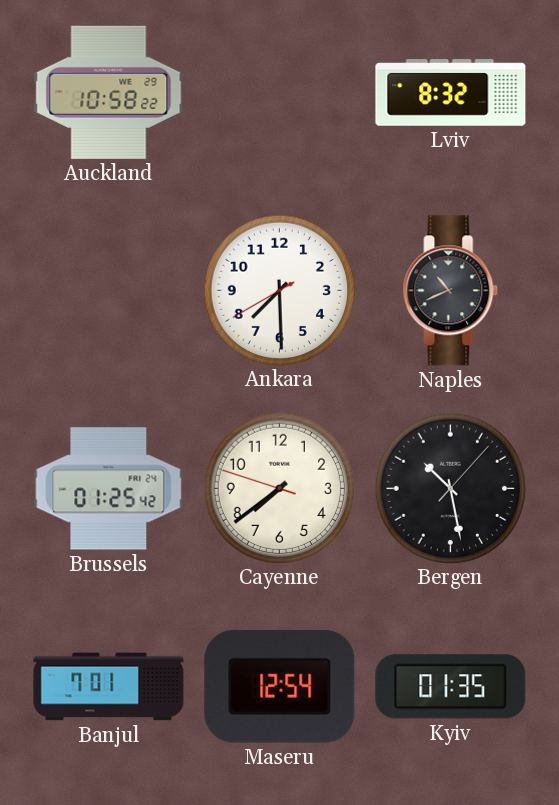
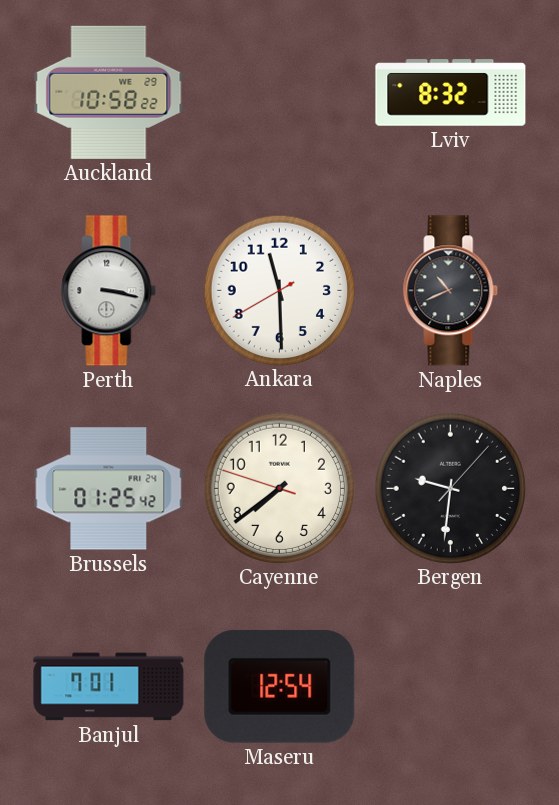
Perth: none -> 3:17 (109, 291)
Ankara: 7:29 -> 11:29 (279, 290)
Bergen: 10:28 -> 9:31 (450, 488)
Kyiv: 01:35 -> none (451, 687)
